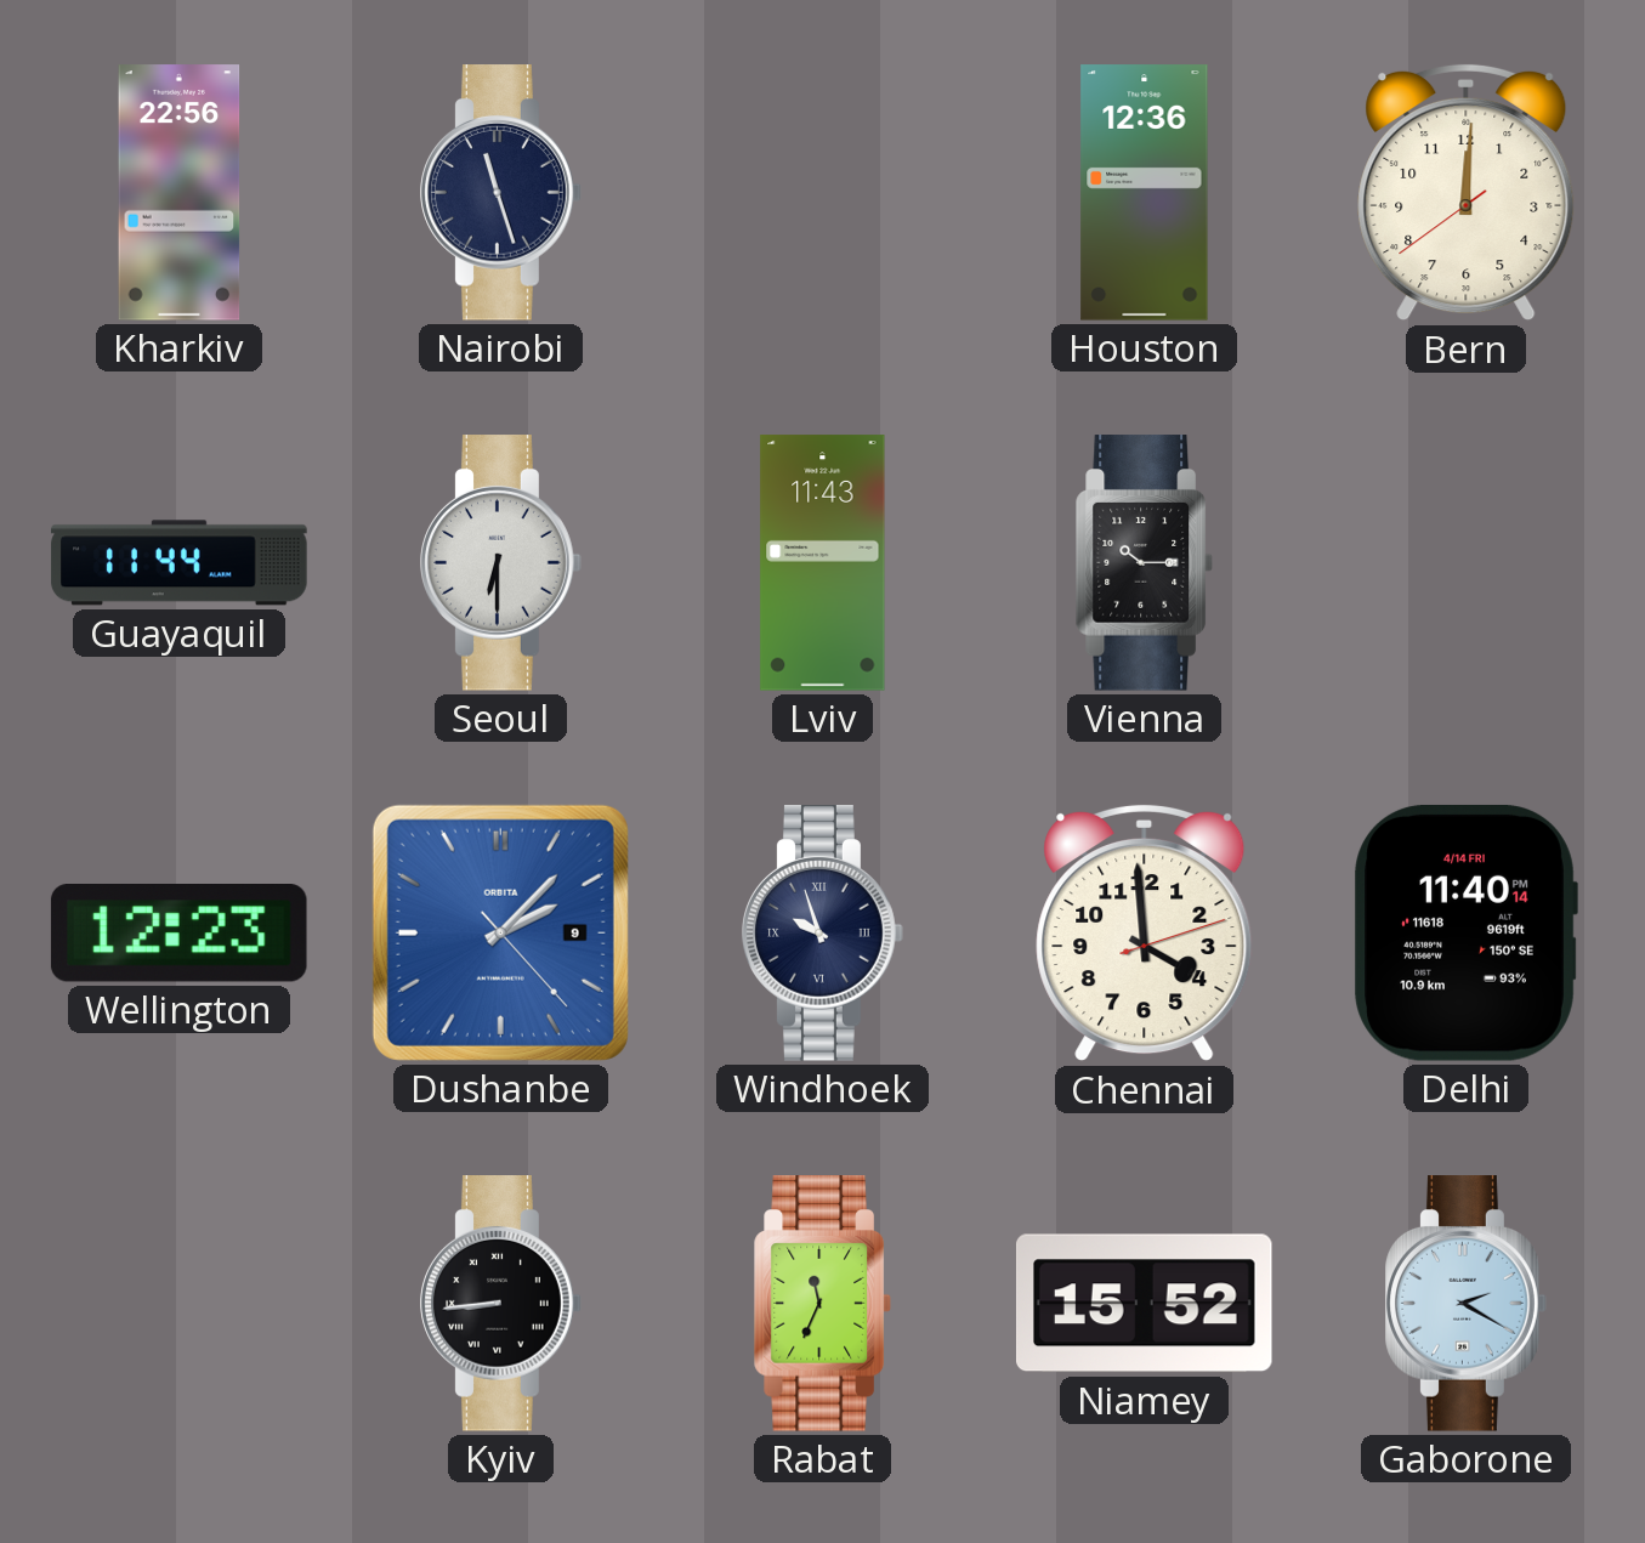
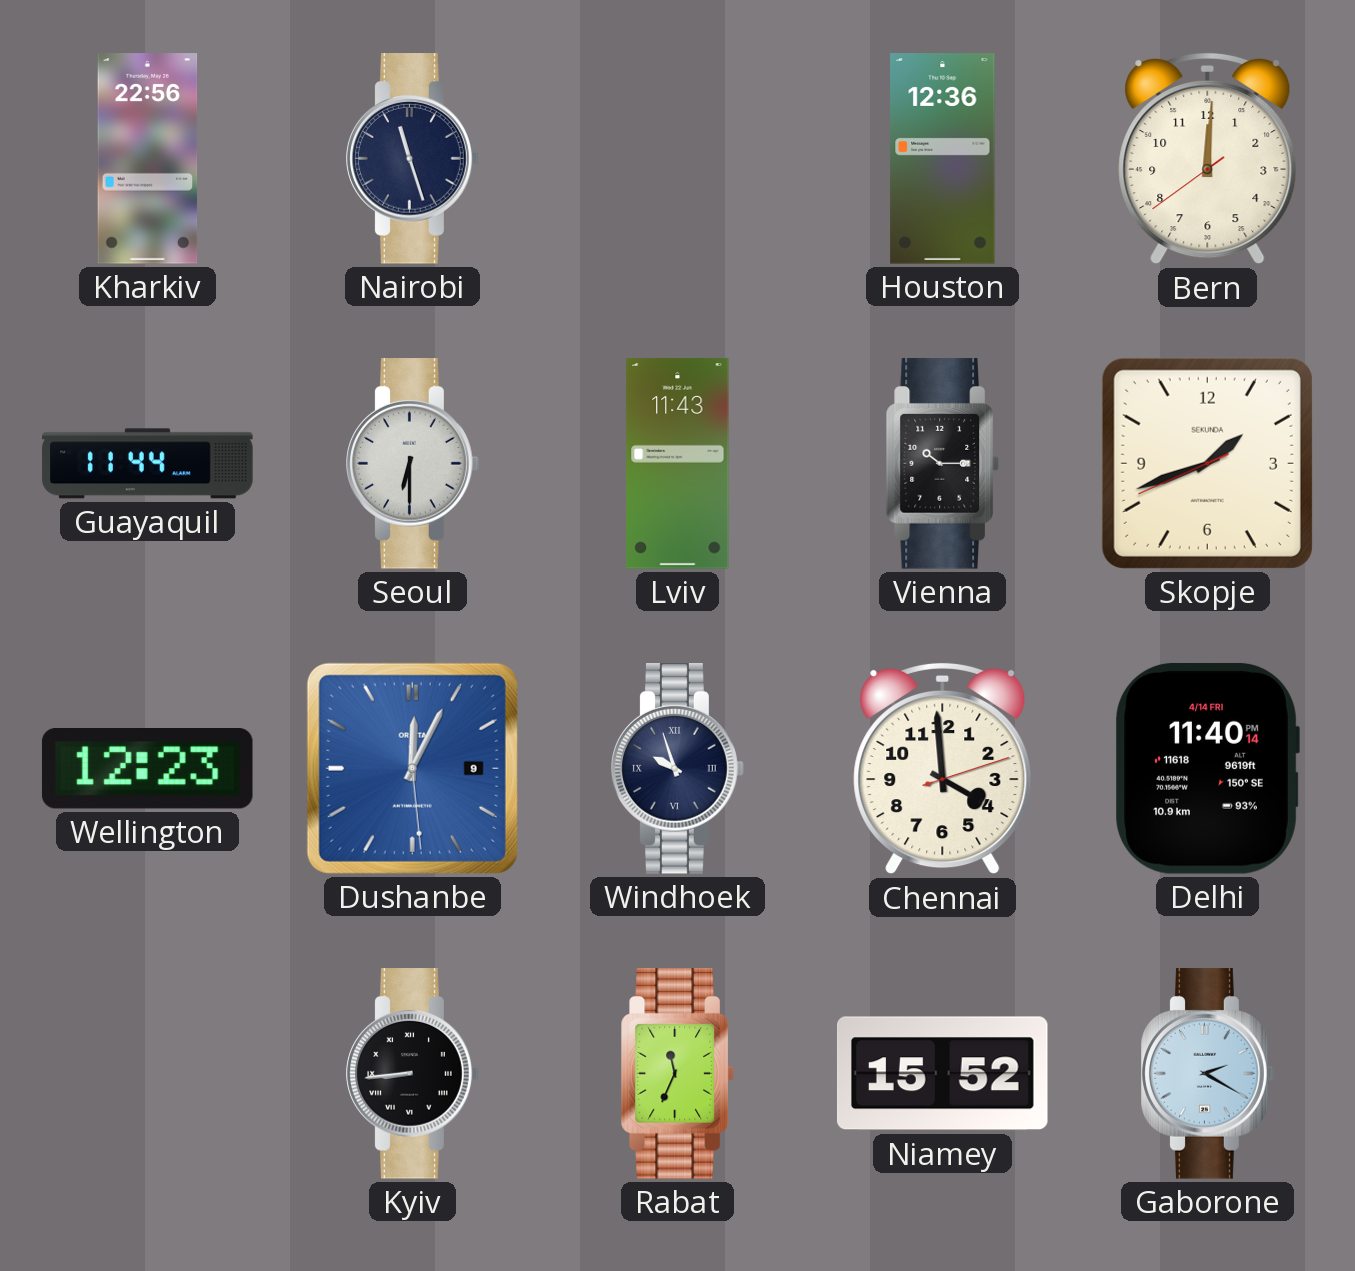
Skopje: none -> 1:41 (1207, 463)
Dushanbe: 2:07 -> 12:04 (412, 768)
